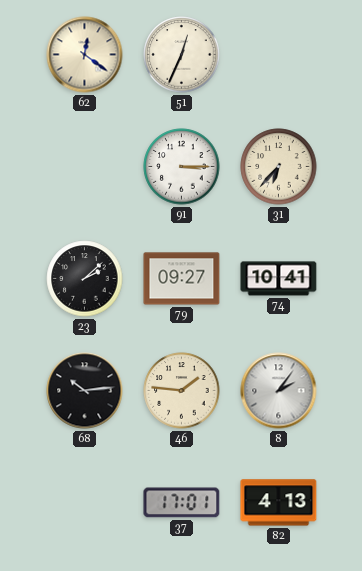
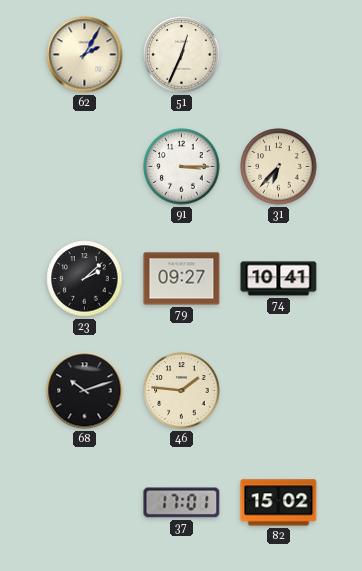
62: 12:21 -> 2:05 (85, 55)
68: 10:14 -> 10:12 (85, 391)
8: 2:06 -> none (279, 391)
82: 4:13 -> 15:02 (279, 503)
